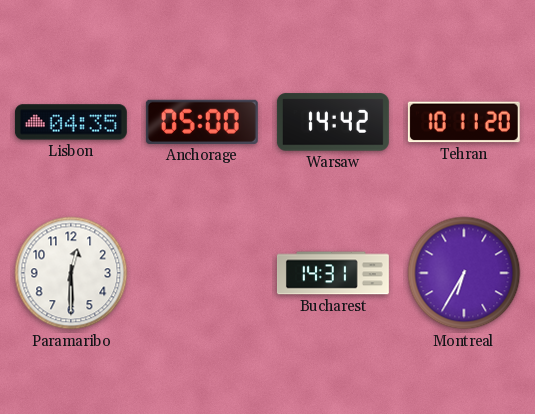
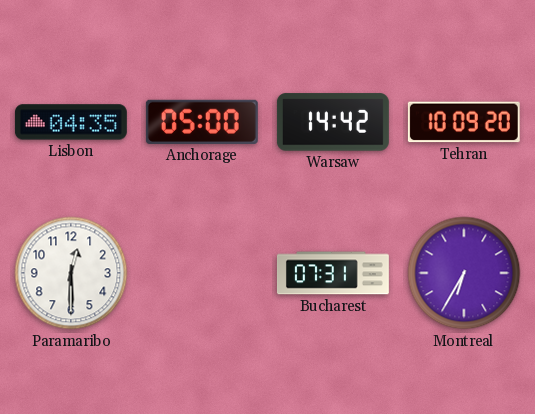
Tehran: 10:11 -> 10:09 (464, 122)
Bucharest: 14:31 -> 07:31 (333, 273)
